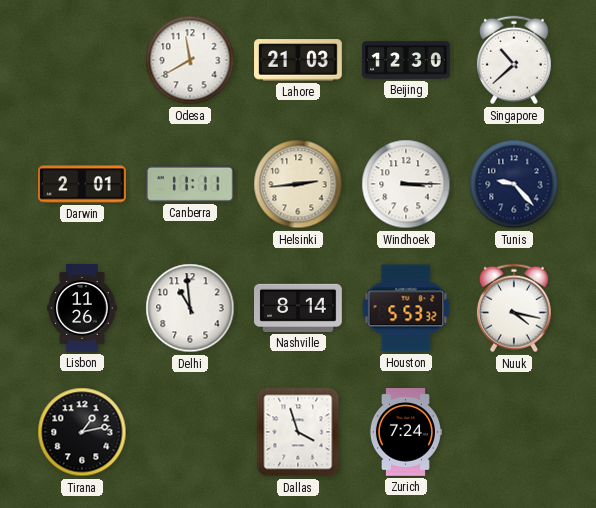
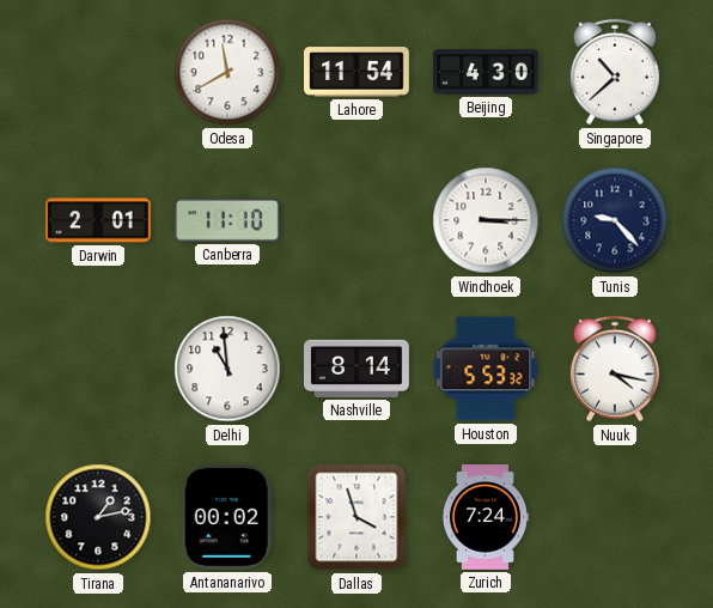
Lahore: 21:03 -> 11:54 (356, 72)
Beijing: 12:30 -> 4:30 (486, 72)
Canberra: 11:11 -> 11:10 (228, 220)
Helsinki: 2:44 -> none (298, 184)
Lisbon: 11:26 -> none (82, 308)
Antananarivo: none -> 00:02 (227, 517)
